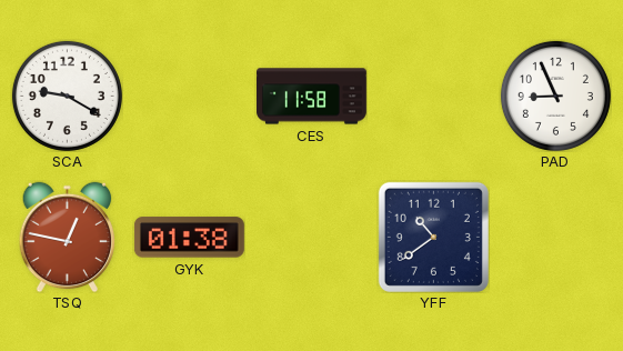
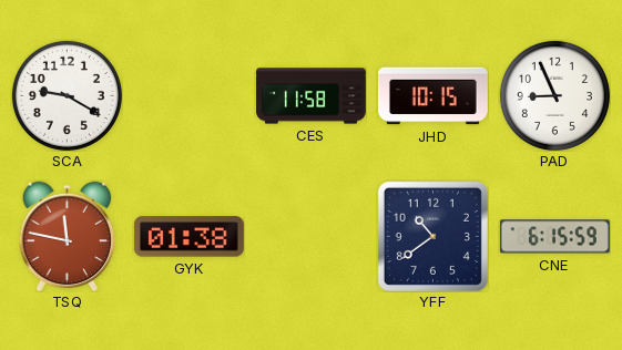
JHD: none -> 10:15 (434, 96)
TSQ: 12:47 -> 11:47 (68, 236)
CNE: none -> 6:15 (554, 237)
